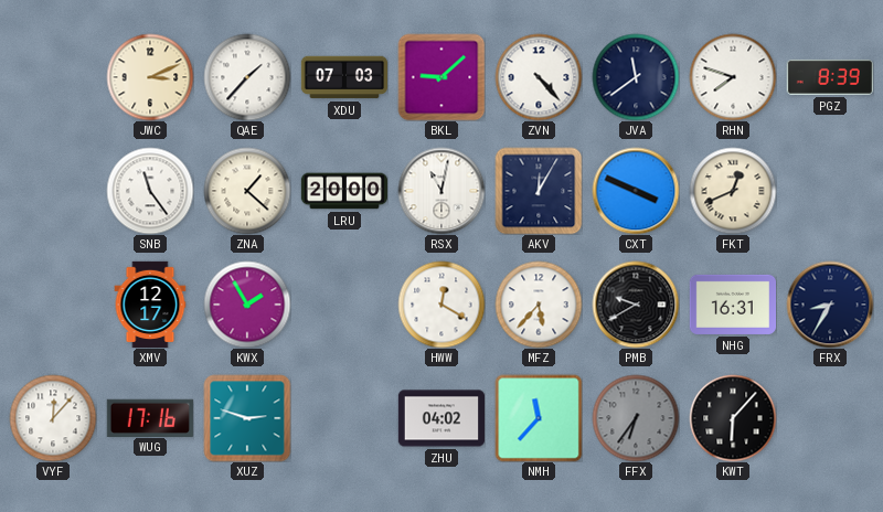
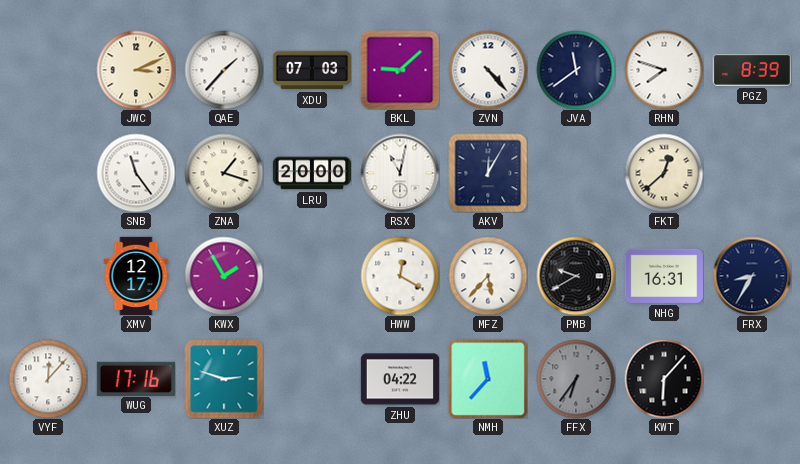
ZNA: 1:22 -> 1:18 (224, 173)
CXT: 3:49 -> none (636, 191)
FKT: 12:41 -> 12:38 (664, 173)
ZHU: 04:02 -> 04:22 (399, 379)
